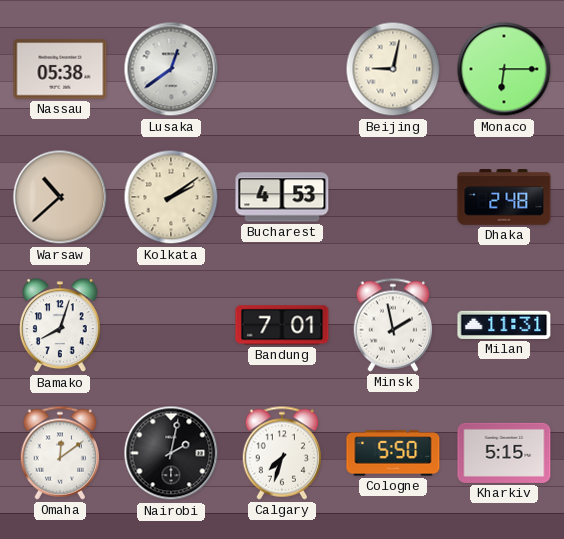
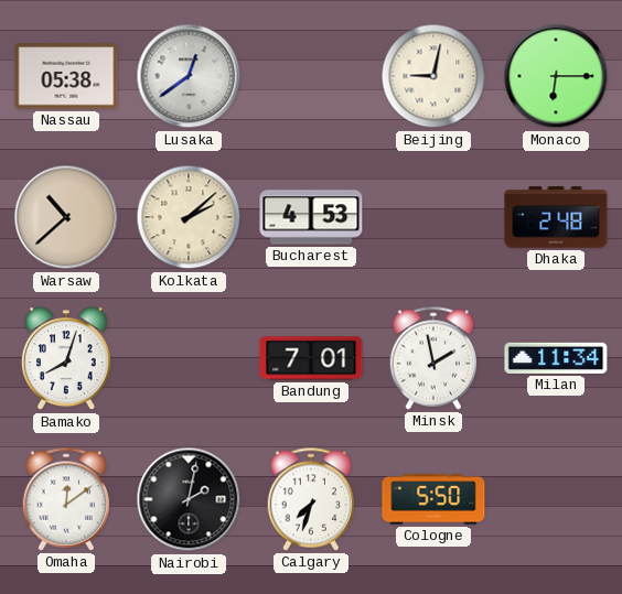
Kolkata: 2:09 -> 2:08 (189, 217)
Milan: 11:31 -> 11:34 (556, 358)
Kharkiv: 5:15 -> none (504, 453)
